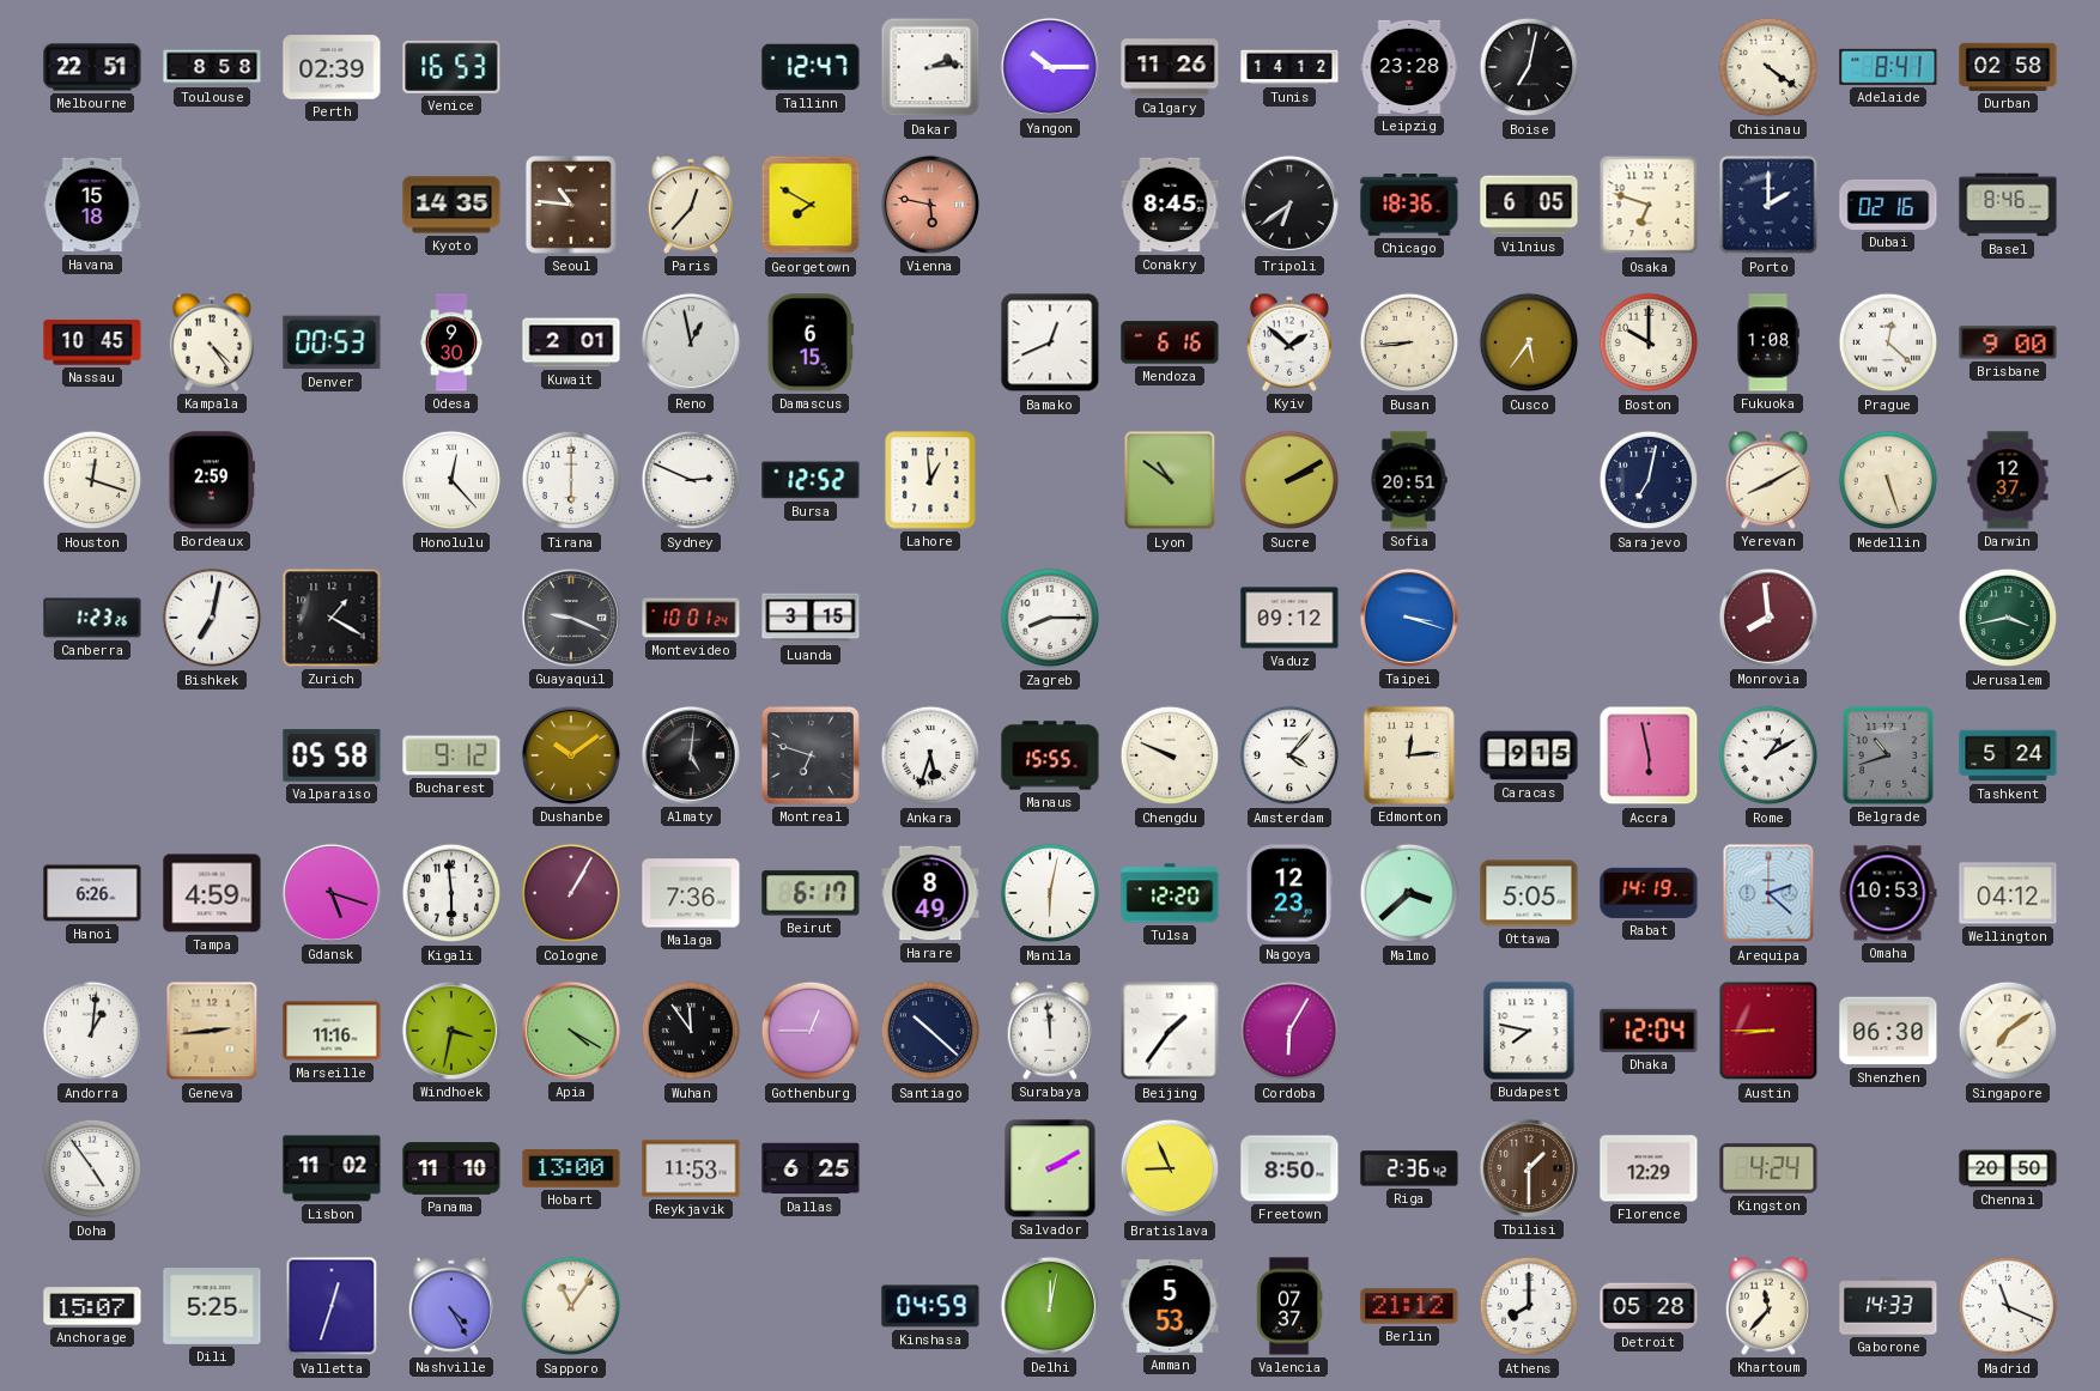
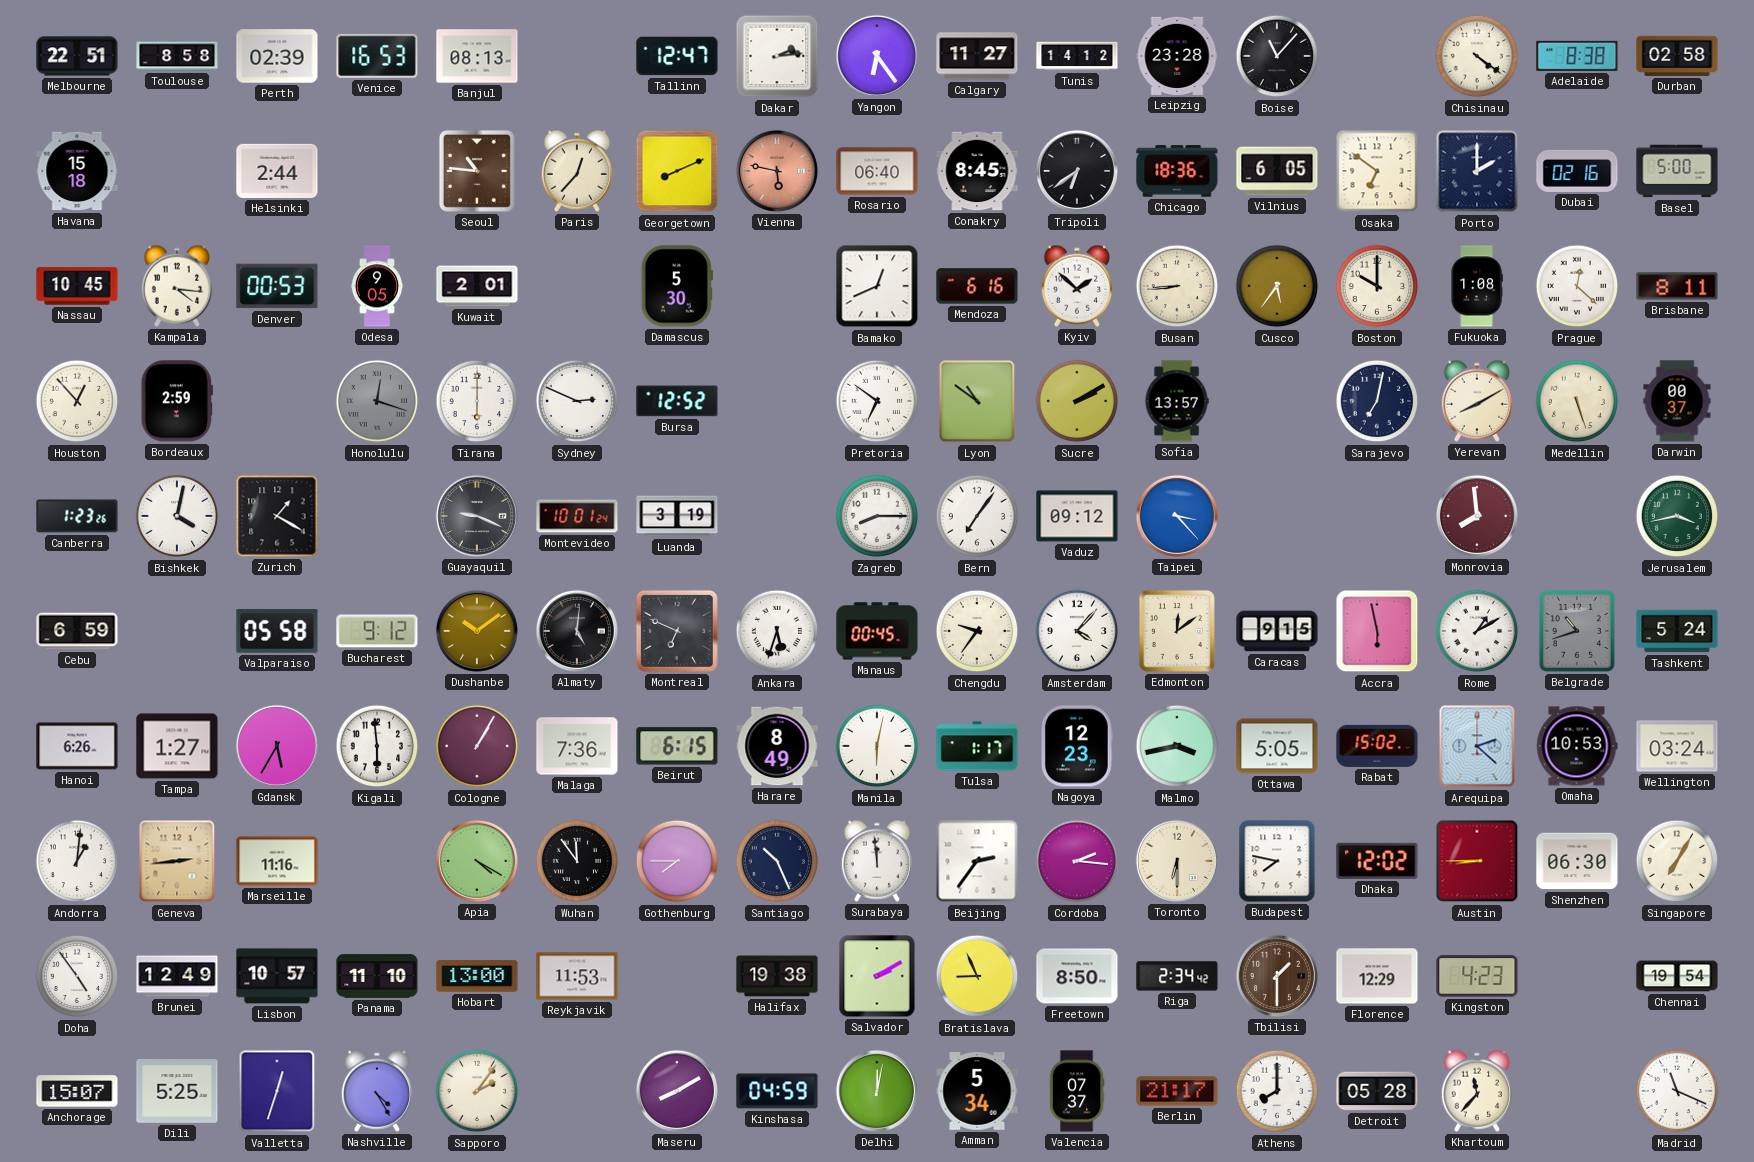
Banjul: none -> 08:13 (477, 56)
Yangon: 10:15 -> 6:24 (877, 56)
Calgary: 11:26 -> 11:27 (977, 56)
Boise: 7:02 -> 11:07 (1277, 56)
Adelaide: 8:41 -> 8:38 (1577, 56)
Helsinki: none -> 2:44 (277, 171)
Kyoto: 14:35 -> none (451, 205)
Georgetown: 7:50 -> 8:11 (677, 171)
Rosario: none -> 06:40 (877, 171)
Osaka: 6:48 -> 6:51 (1377, 171)
Basel: 8:46 -> 5:00 (1677, 171)
Kampala: 4:24 -> 4:16 (176, 286)
Odesa: 9:30 -> 9:05 (377, 286)
Reno: 12:58 -> none (691, 342)
Damascus: 6:15 -> 5:30 (677, 286)
Brisbane: 9:00 -> 8:11 (1677, 286)
Houston: 12:18 -> 12:53 (77, 401)
Honolulu: 12:23 -> 12:18 (377, 401)
Honolulu dial: white -> grey (377, 401)
Lahore: 12:59 -> none (930, 480)
Pretoria: none -> 6:51 (877, 401)
Sofia: 20:51 -> 13:57 (1177, 401)
Darwin: 12:37 -> 00:37 (1677, 401)
Bishkek: 7:02 -> 4:02 (177, 516)
Luanda: 3:15 -> 3:19 (677, 516)
Bern: none -> 7:06 (977, 516)
Taipei: 3:18 -> 3:23 (1177, 516)
Cebu: none -> 6:59 (77, 631)
Montreal: 6:48 -> 6:49 (677, 631)
Manaus: 15:55 -> 00:45 (877, 631)
Chengdu: 9:49 -> 9:36 (977, 631)
Edmonton: 12:14 -> 12:09 (1177, 631)
Tampa: 4:59 -> 1:27 (177, 746)
Gdansk: 5:18 -> 5:35 (277, 746)
Beirut: 6:17 -> 6:15 (677, 746)
Tulsa: 12:20 -> 1:17 (977, 746)
Malmo: 3:38 -> 3:43 (1177, 746)
Rabat: 14:19 -> 15:02 (1377, 746)
Wellington: 04:12 -> 03:24 (1677, 746)
Windhoek: 3:32 -> none (451, 1031)
Gothenburg: 12:45 -> 7:45 (677, 861)
Santiago: 10:22 -> 10:26 (777, 861)
Beijing: 1:36 -> 2:36 (977, 861)
Cordoba: 6:05 -> 2:16 (1077, 861)
Toronto: none -> 6:30 (1177, 861)
Dhaka: 12:04 -> 12:02 (1377, 861)
Singapore: 7:09 -> 7:05 (1677, 861)
Brunei: none -> 12:49 (177, 976)
Lisbon: 11:02 -> 10:57 (277, 976)
Dallas: 6:25 -> none (811, 1168)
Halifax: none -> 19:38 (777, 976)
Riga: 2:36 -> 2:34 (1177, 976)
Kingston: 4:24 -> 4:23 (1477, 976)
Chennai: 20:50 -> 19:54 (1677, 976)
Sapporo: 11:06 -> 2:06 (477, 1091)
Maseru: none -> 8:10 (677, 1091)
Amman: 5:53 -> 5:34 (977, 1092)
Berlin: 21:12 -> 21:17 (1177, 1091)
Gaborone: 14:33 -> none (1888, 1306)
